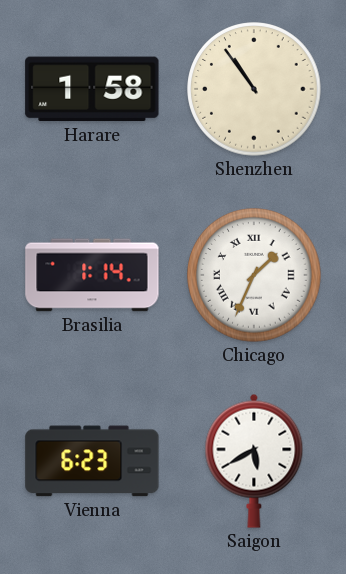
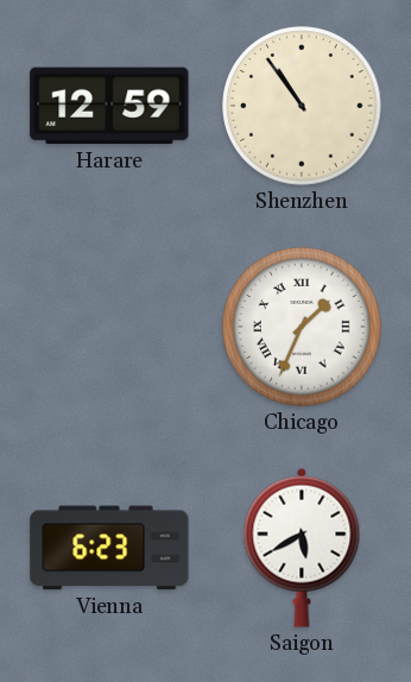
Harare: 1:58 -> 12:59 (109, 106)
Brasilia: 1:14 -> none (92, 275)
